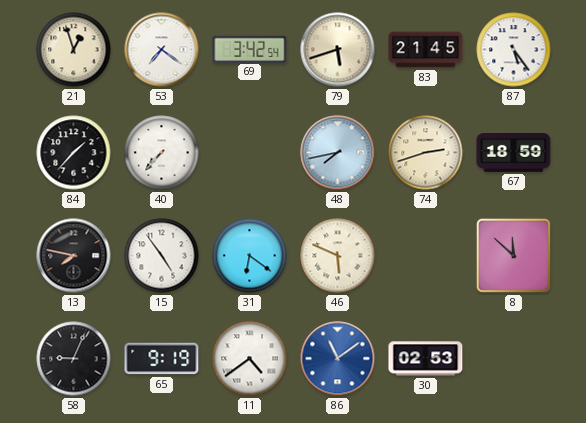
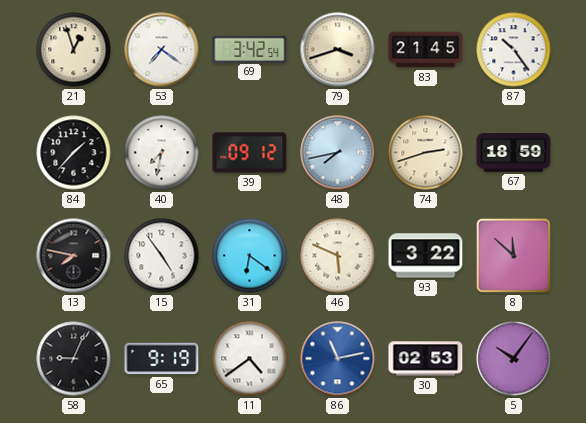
79: 5:42 -> 3:42 (338, 50)
87: 5:24 -> 10:24 (514, 50)
40: 7:37 -> 7:32 (162, 153)
39: none -> 09:12 (250, 153)
93: none -> 3:22 (426, 256)
86: 11:09 -> 11:13 (338, 359)
5: none -> 10:06 (514, 359)
